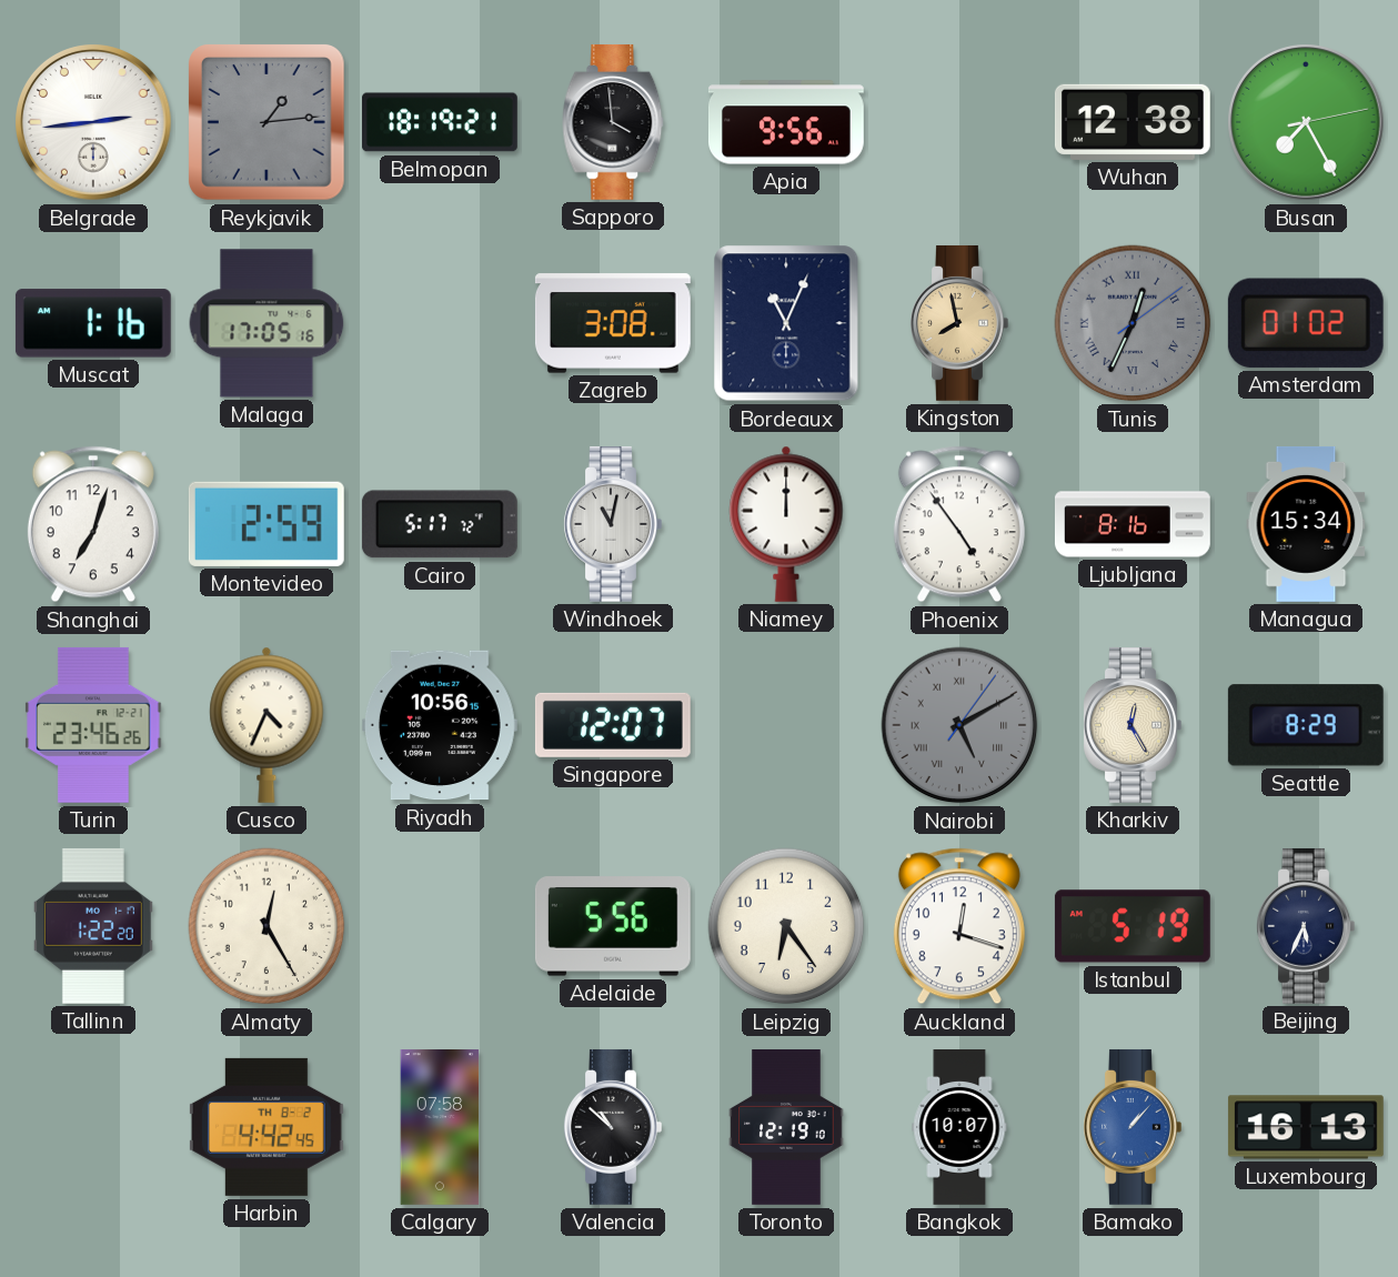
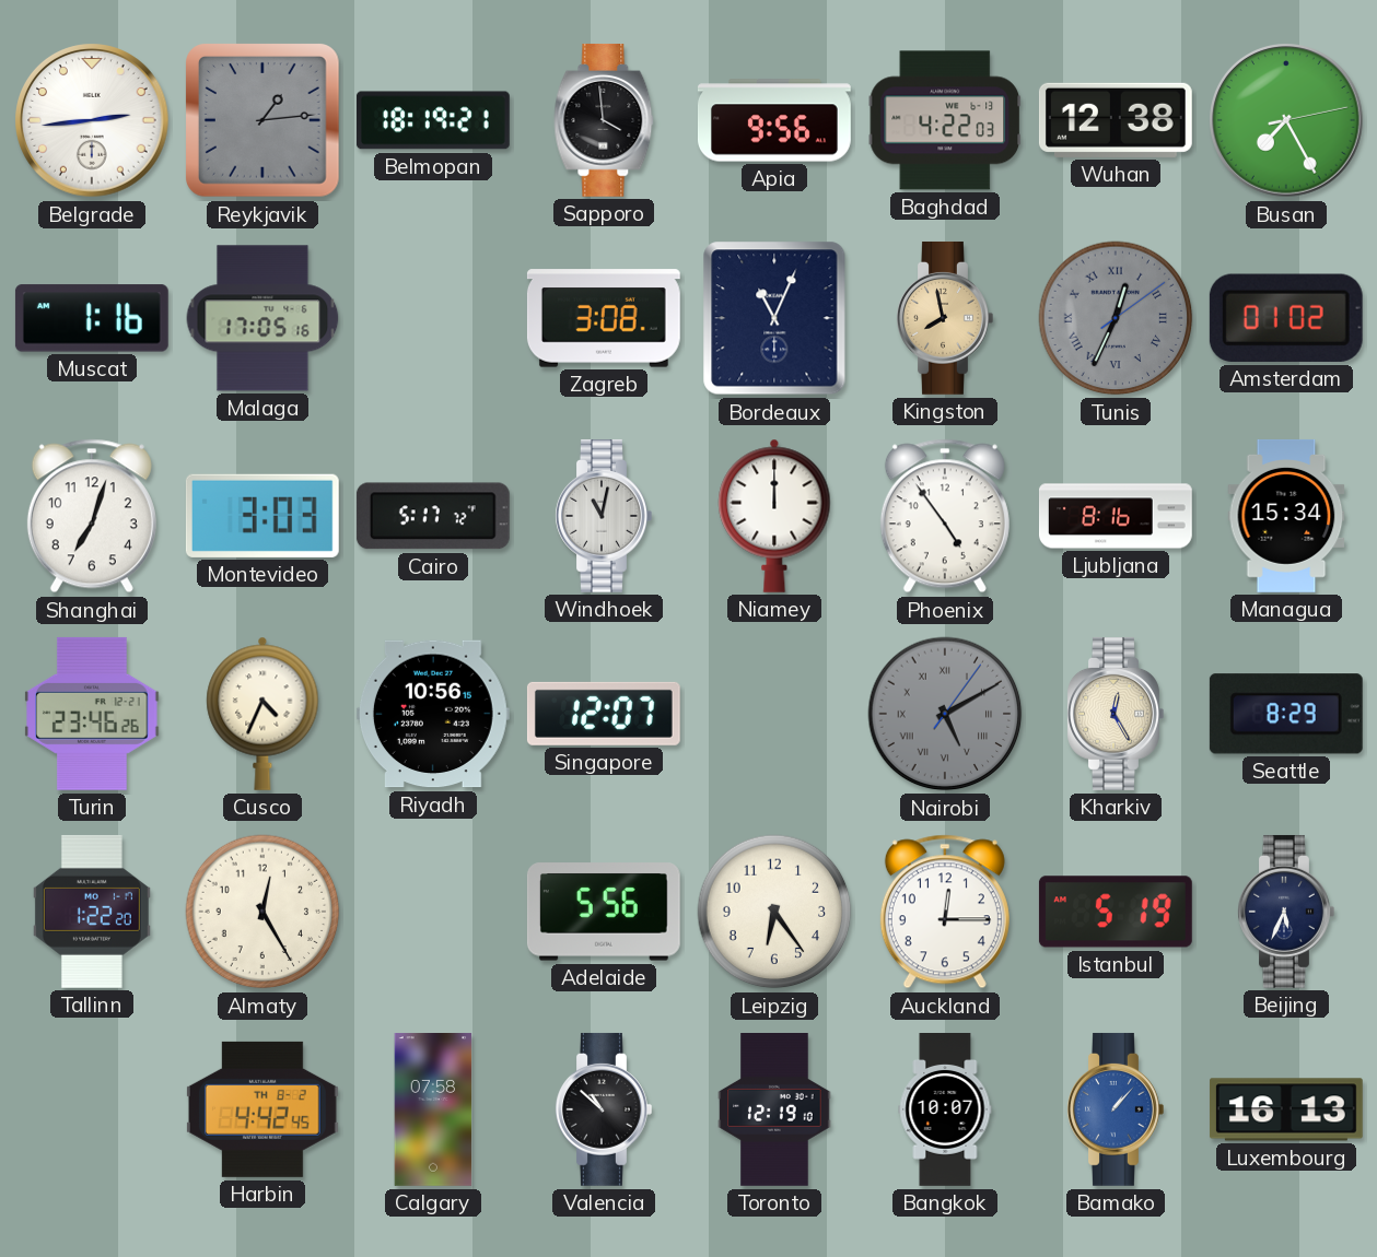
Baghdad: none -> 4:22 (945, 120)
Montevideo: 2:59 -> 3:03 (262, 516)
Auckland: 12:18 -> 12:15 (945, 912)
